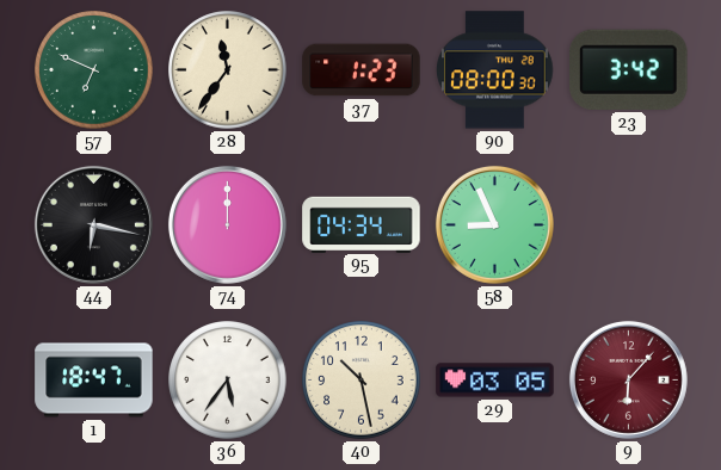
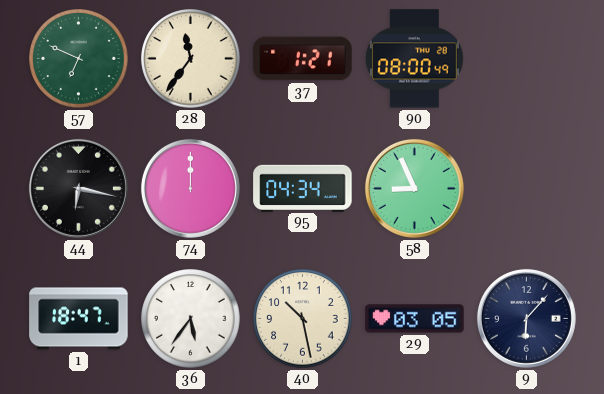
37: 1:23 -> 1:21 (303, 59)
90: 08:00:30 -> 08:00:49 (415, 59)
23: 3:42 -> none (629, 69)
9 dial: burgundy -> navy (526, 318)
